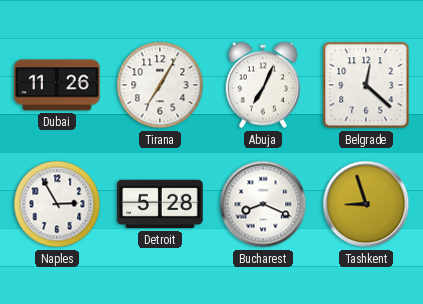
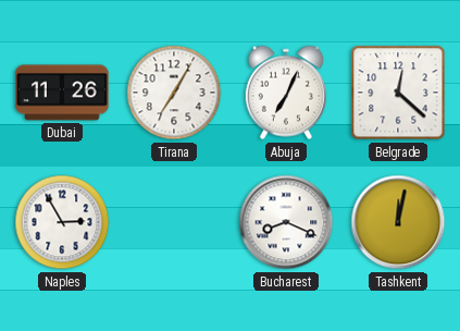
Detroit: 5:28 -> none (160, 204)
Tashkent: 8:57 -> 12:02 (398, 222)
